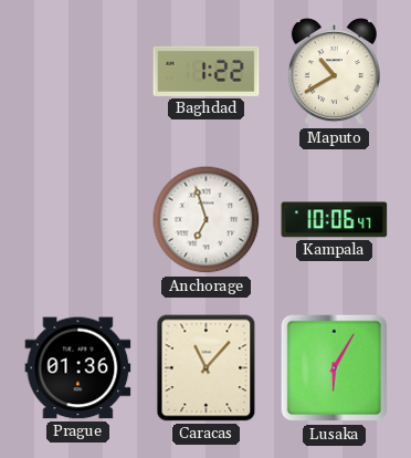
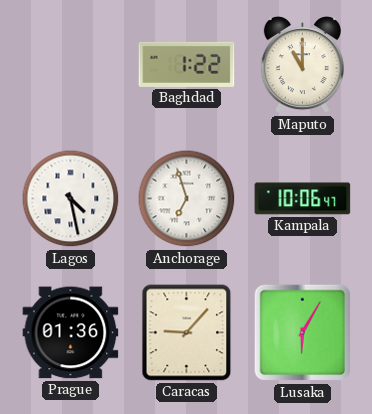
Maputo: 10:40 -> 11:00 (302, 65)
Lagos: none -> 4:28 (71, 199)
Caracas: 11:07 -> 9:07 (187, 333)
